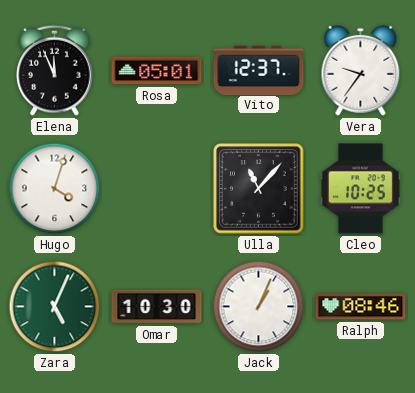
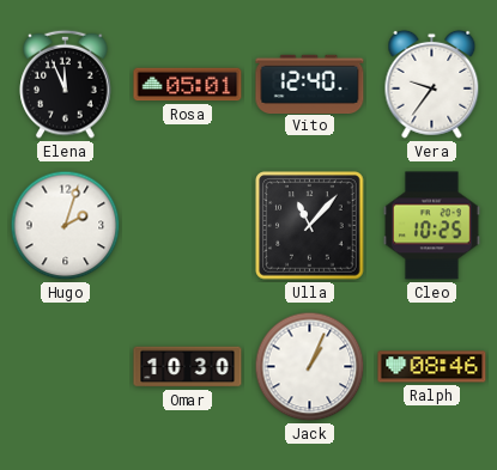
Vito: 12:37 -> 12:40 (310, 84)
Hugo: 4:03 -> 2:03 (66, 226)
Zara: 5:04 -> none (55, 307)
